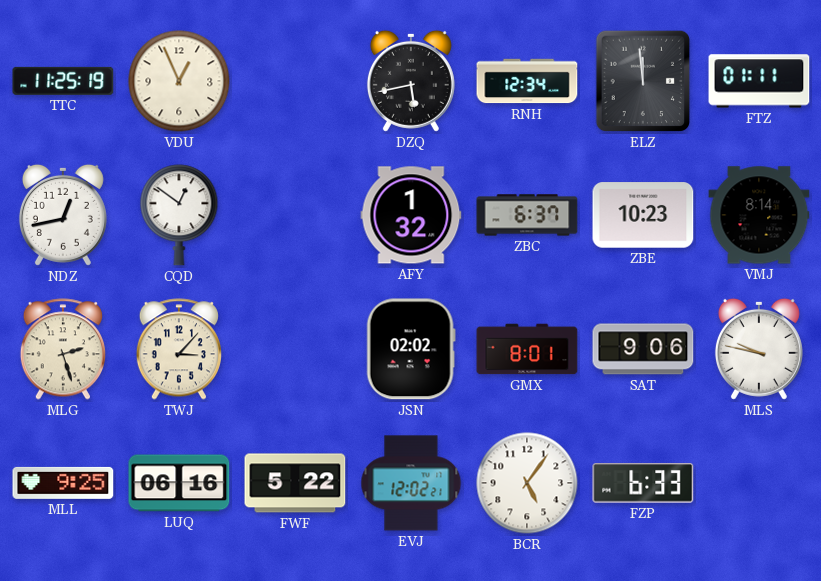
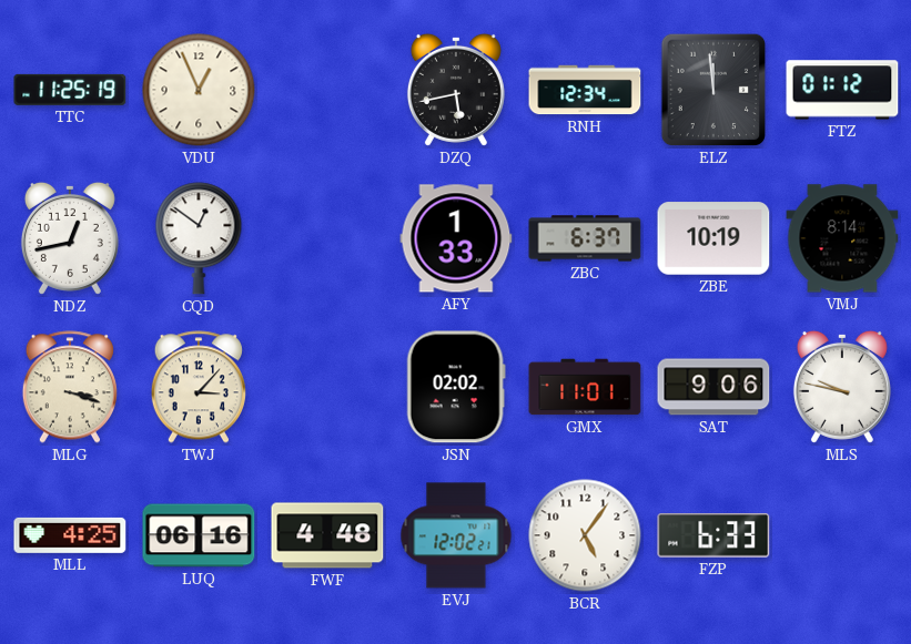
FTZ: 01:11 -> 01:12 (842, 90)
AFY: 1:32 -> 1:33 (456, 238)
ZBE: 10:23 -> 10:19 (713, 238)
MLG: 2:27 -> 3:18 (70, 387)
GMX: 8:01 -> 11:01 (585, 387)
MLL: 9:25 -> 4:25 (70, 535)
FWF: 5:22 -> 4:48 (327, 535)
